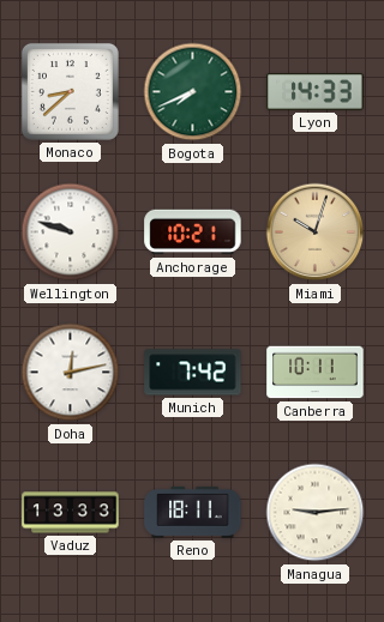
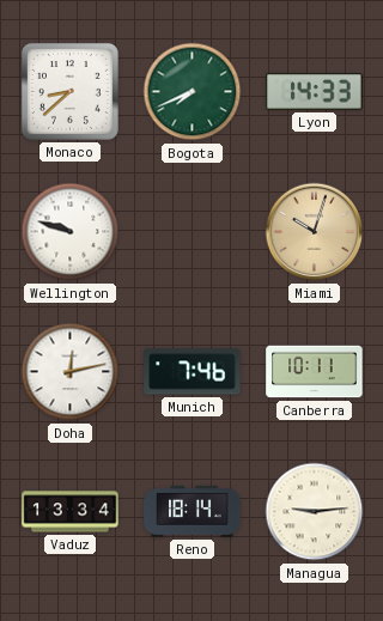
Anchorage: 10:21 -> none (193, 233)
Munich: 7:42 -> 7:46 (193, 372)
Vaduz: 13:33 -> 13:34 (71, 512)
Reno: 18:11 -> 18:14 (193, 511)
